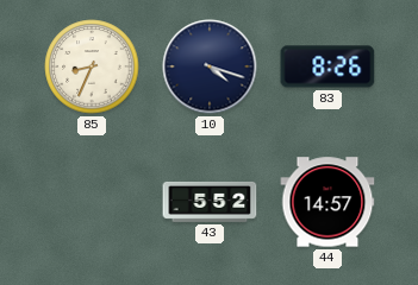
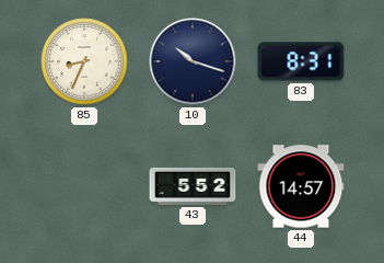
10: 4:18 -> 10:18 (193, 61)
83: 8:26 -> 8:31 (301, 61)
